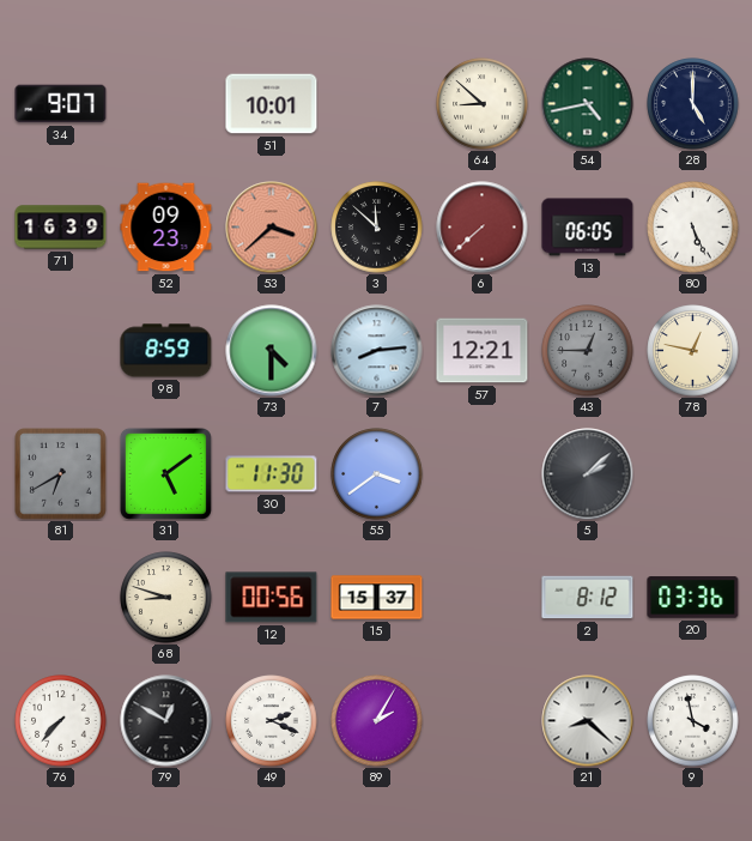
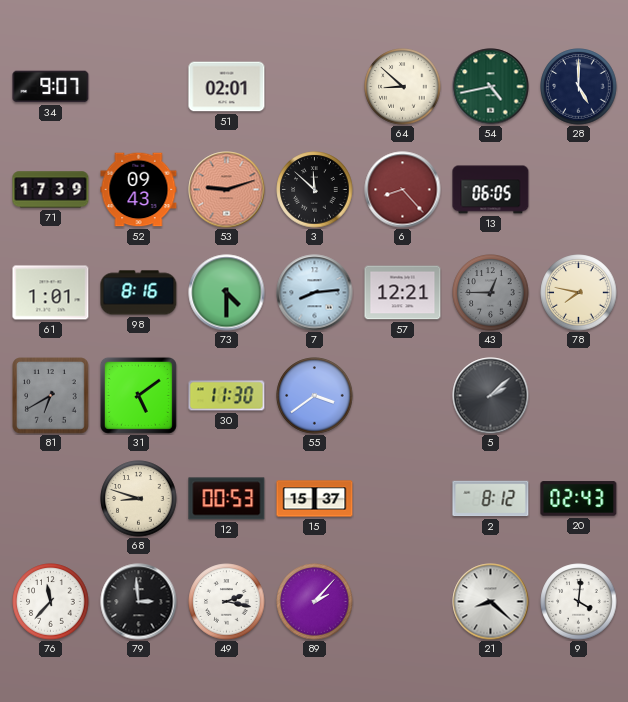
51: 10:01 -> 02:01 (227, 87)
71: 16:39 -> 17:39 (51, 190)
52: 09:23 -> 09:43 (139, 190)
53: 3:38 -> 9:12 (227, 190)
6: 7:38 -> 8:23 (403, 190)
80: 5:26 -> none (693, 228)
61: none -> 1:01 (51, 293)
98: 8:59 -> 8:16 (139, 293)
78: 12:47 -> 7:47 (579, 293)
12: 00:56 -> 00:53 (227, 499)
20: 03:36 -> 02:43 (579, 499)
76: 7:37 -> 11:37 (51, 602)
79: 12:50 -> 2:59 (139, 602)
49: 2:19 -> 2:17 (227, 602)
89: 2:05 -> 2:07 (315, 602)
9: 3:58 -> 4:01 (579, 602)
